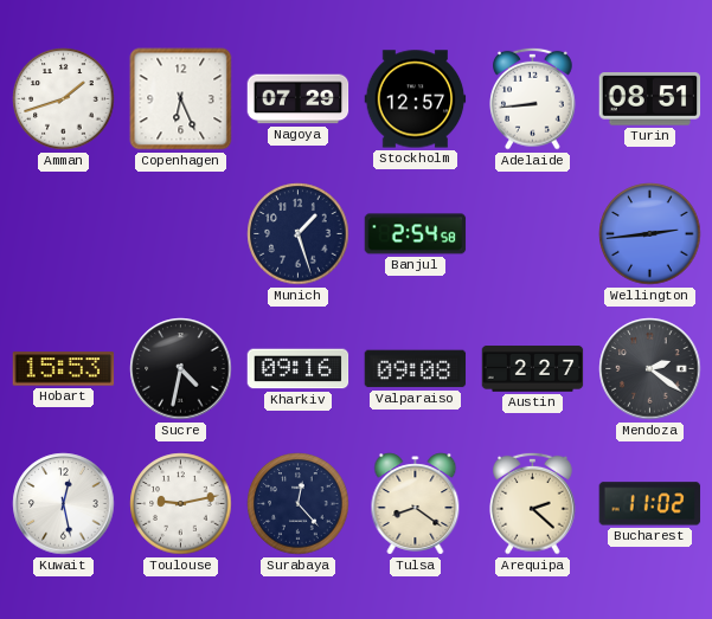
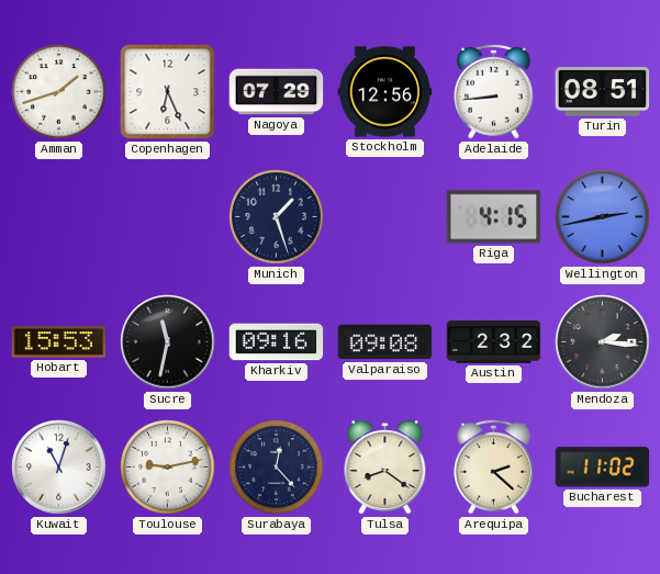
Stockholm: 12:57 -> 12:56 (385, 92)
Banjul: 2:54 -> none (416, 234)
Riga: none -> 4:15 (494, 217)
Wellington: 2:44 -> 2:43 (603, 217)
Sucre: 4:32 -> 11:32 (168, 342)
Austin: 2:27 -> 2:32 (494, 342)
Mendoza: 2:21 -> 2:16 (603, 342)
Kuwait: 12:28 -> 11:03 (59, 468)
